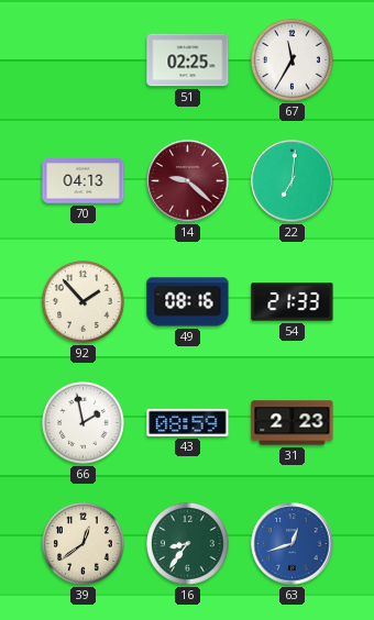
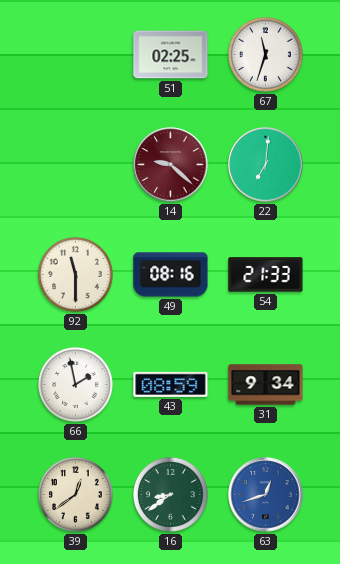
67: 11:35 -> 11:33 (266, 55)
70: 04:13 -> none (84, 181)
92: 1:53 -> 11:30 (76, 275)
31: 2:23 -> 9:34 (266, 385)
16: 8:36 -> 8:39 (171, 495)
